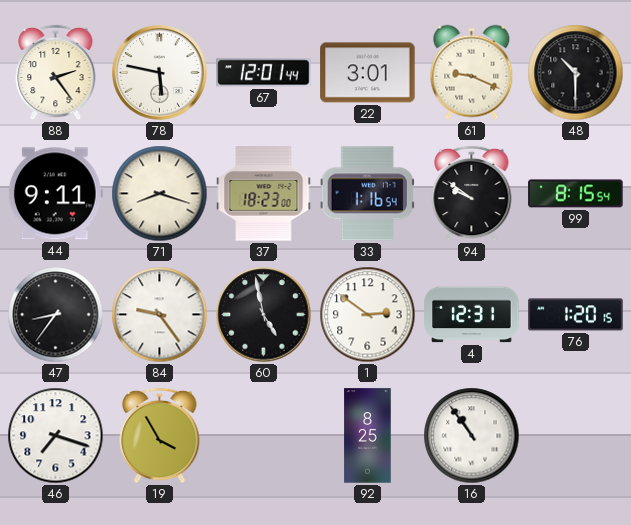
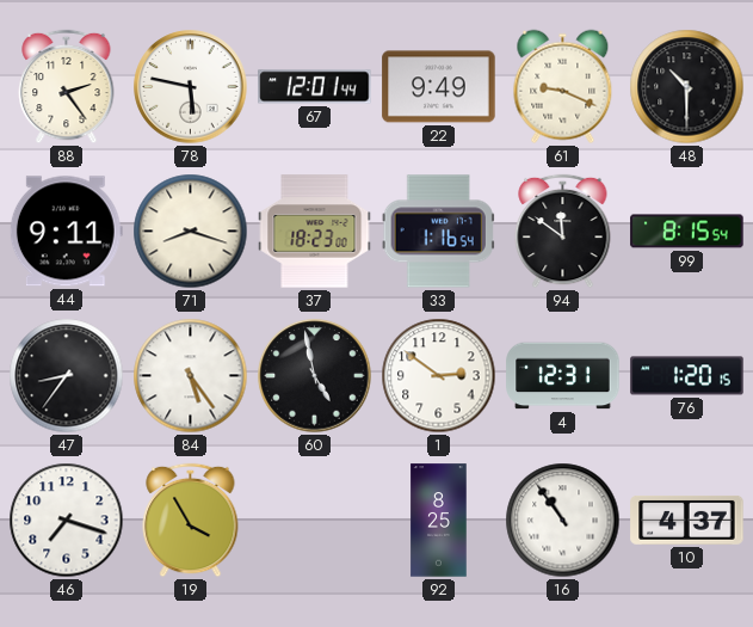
22: 3:01 -> 9:49 (439, 87)
94: 9:51 -> 11:51 (563, 232)
84: 9:24 -> 5:24 (191, 376)
10: none -> 4:37 (687, 520)
